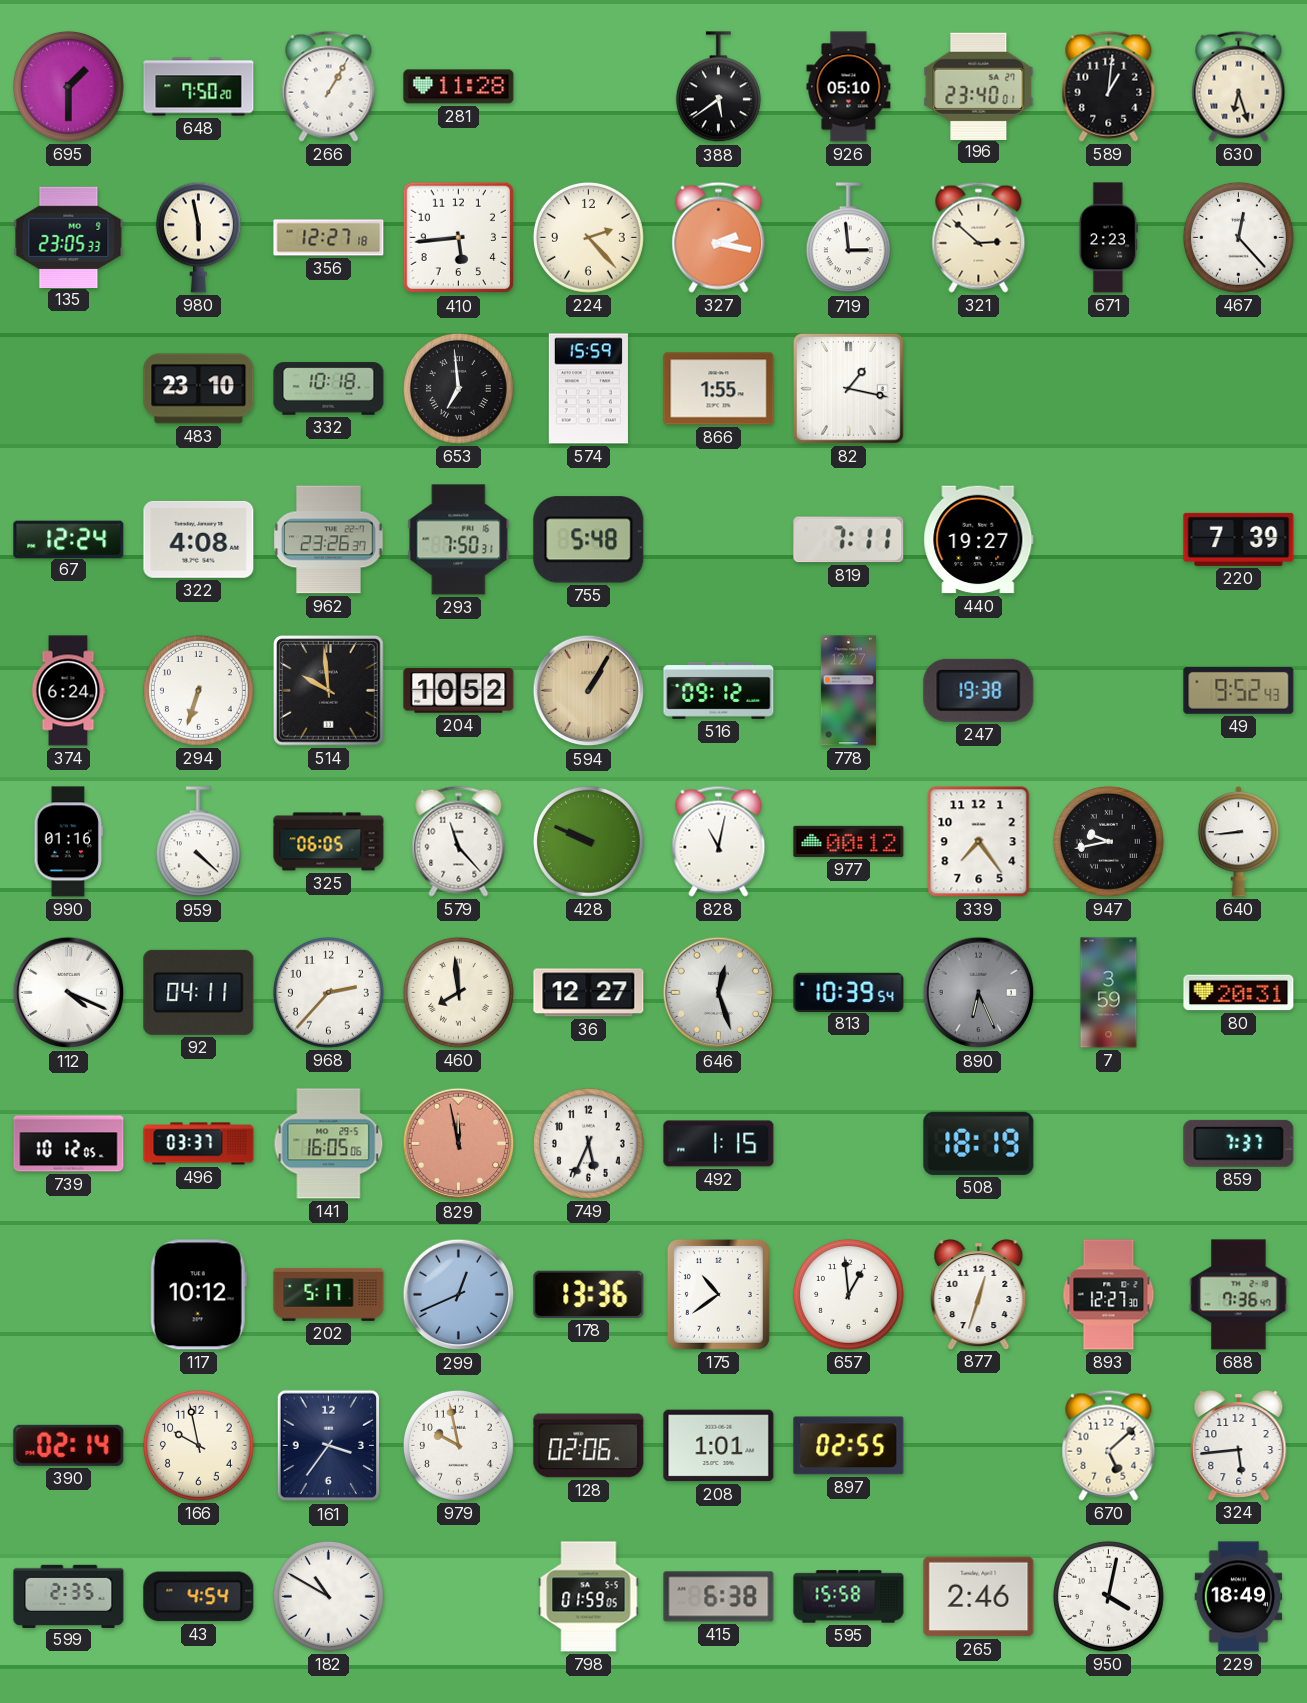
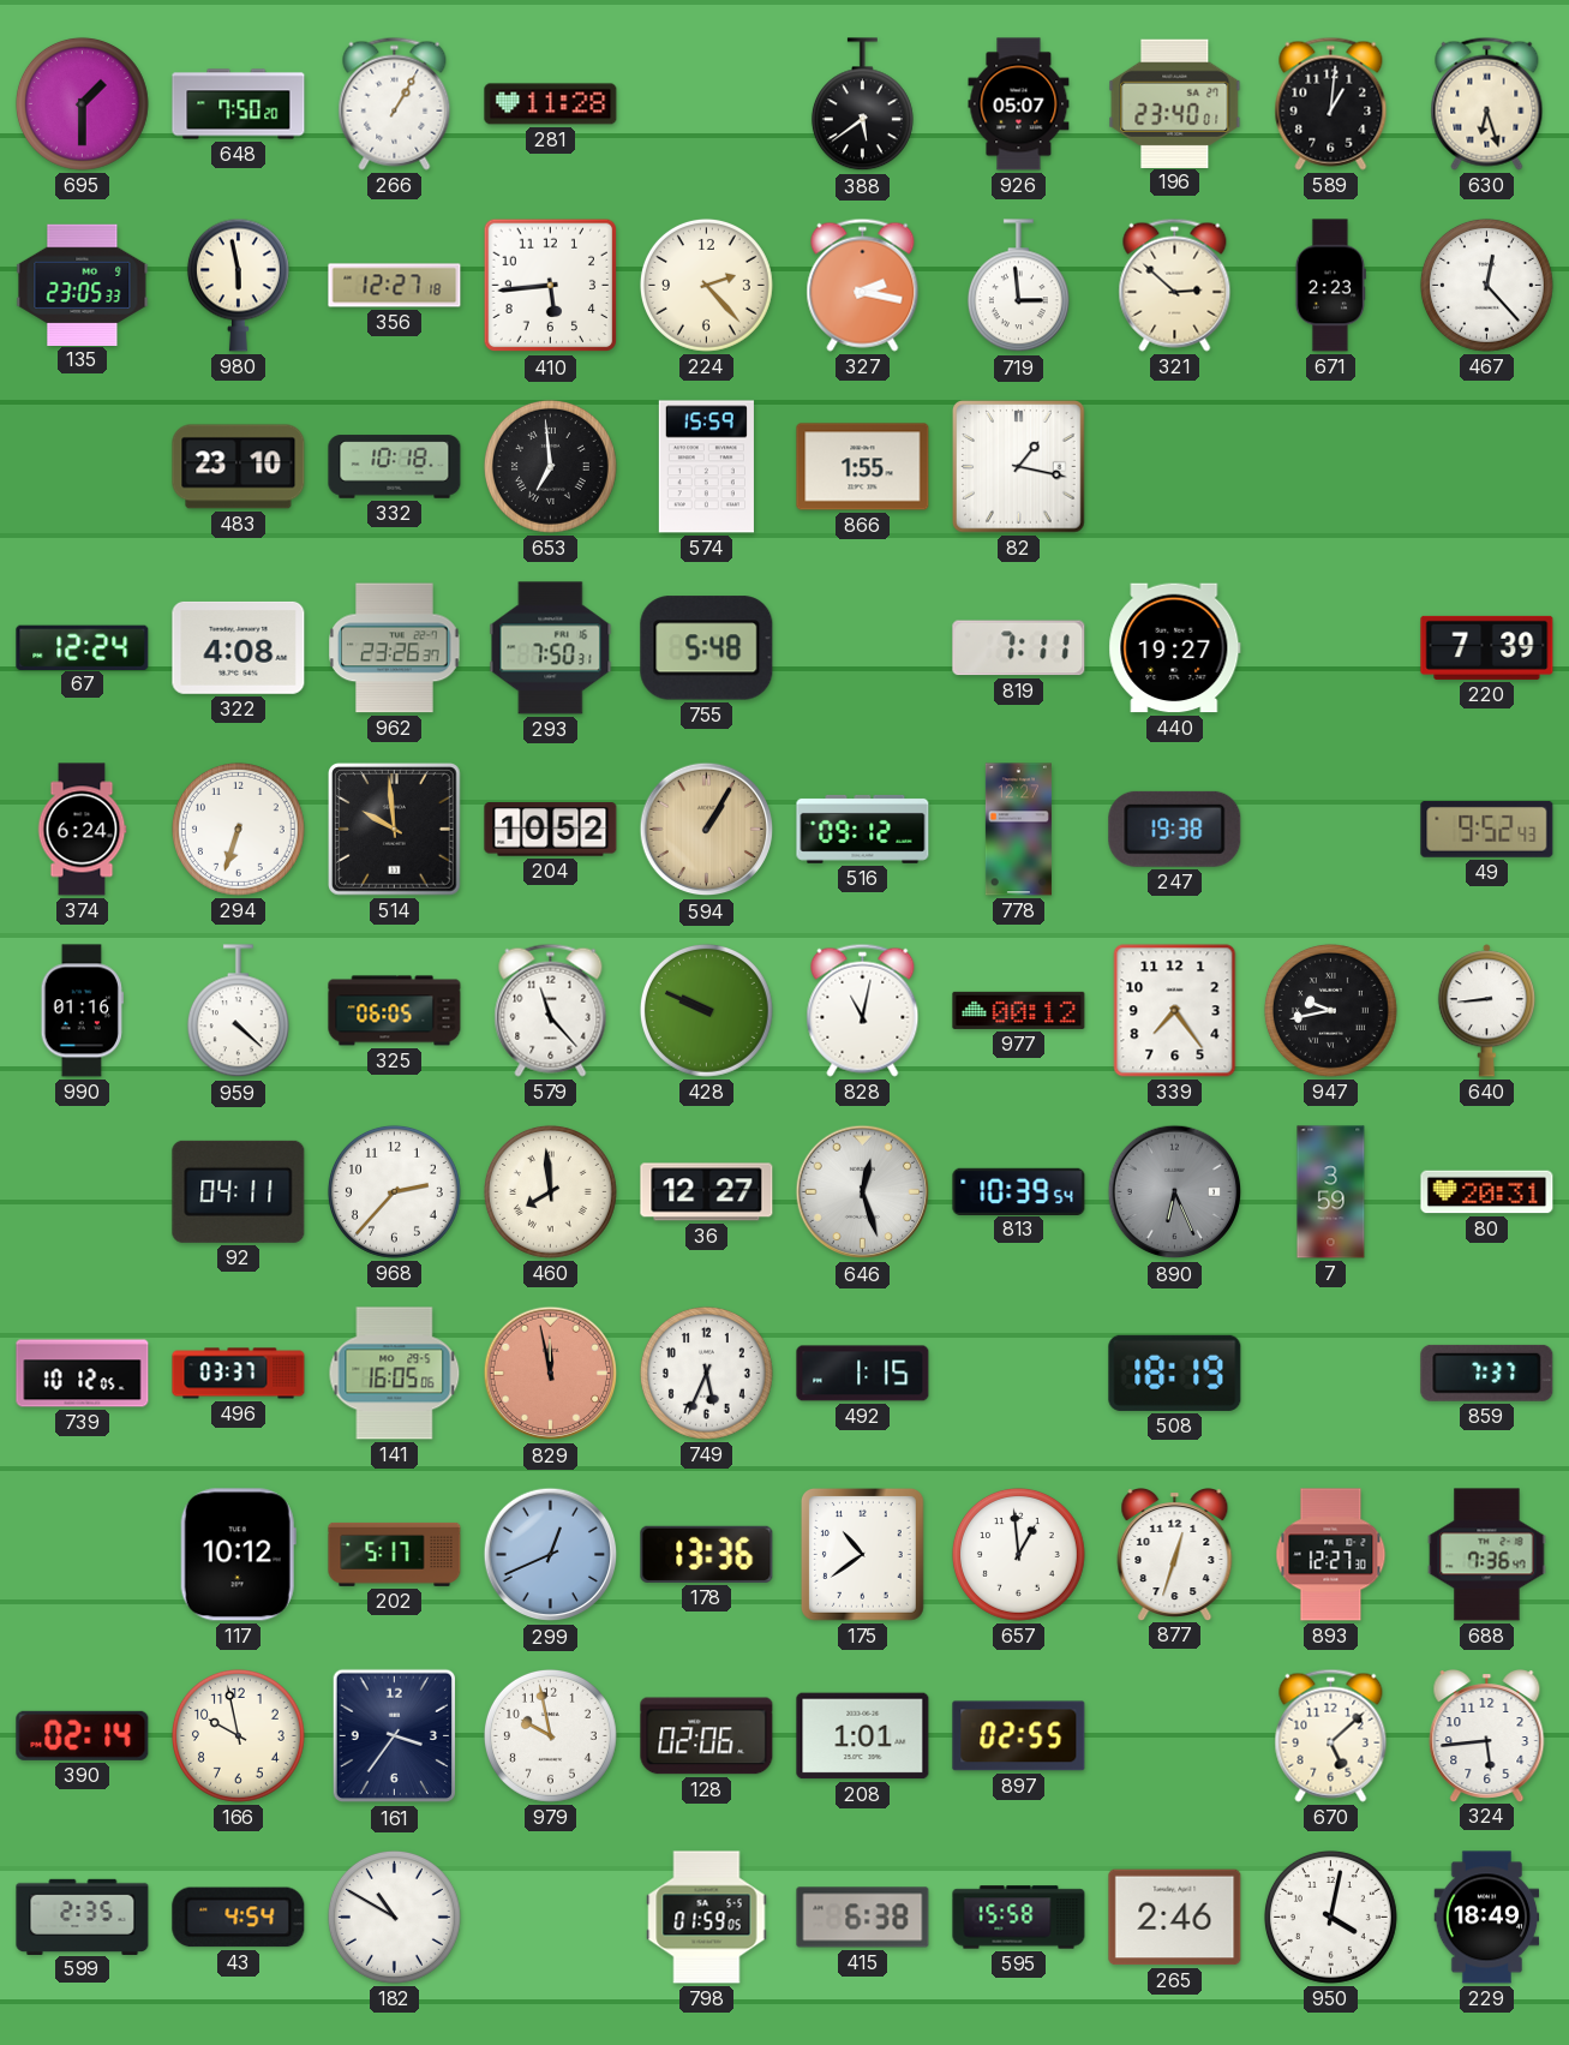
926: 05:10 -> 05:07 (1019, 104)
112: 4:19 -> none (69, 993)
